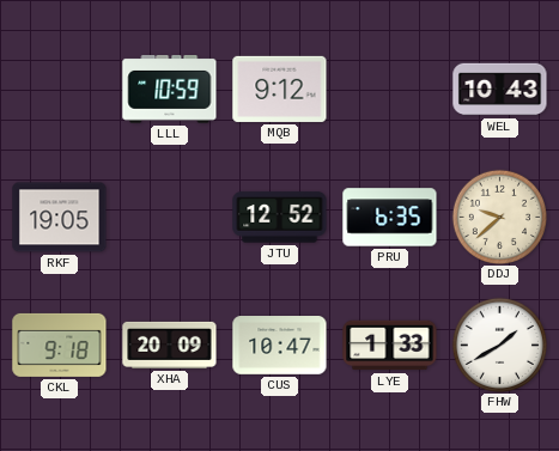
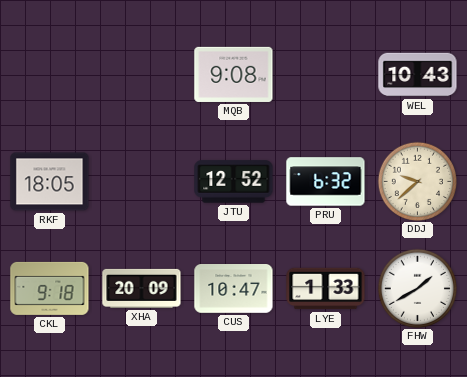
LLL: 10:59 -> none (170, 90)
MQB: 9:12 -> 9:08 (234, 74)
RKF: 19:05 -> 18:05 (50, 182)
PRU: 6:35 -> 6:32 (326, 182)
